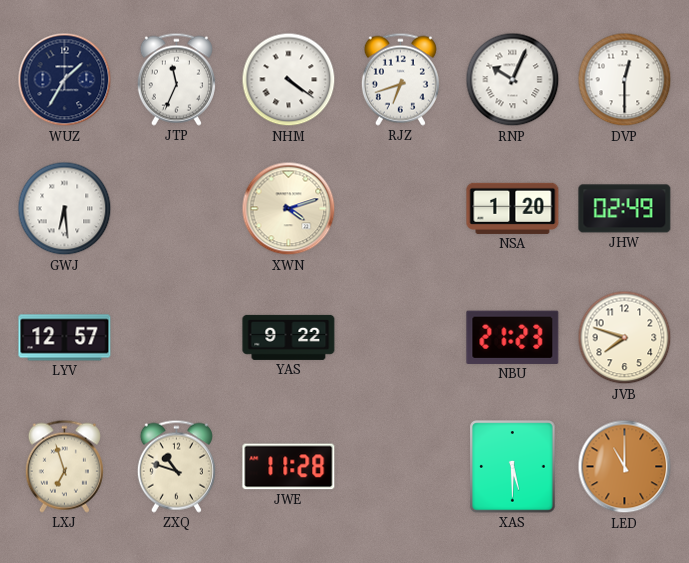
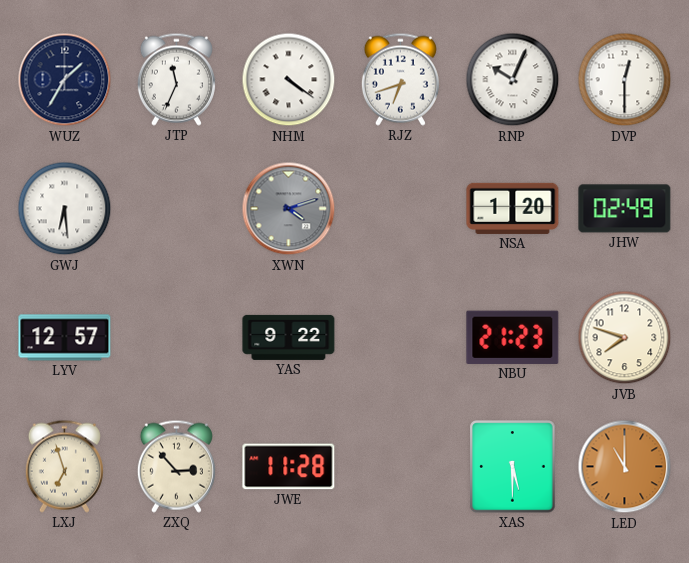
XWN dial: cream -> grey (289, 209)
ZXQ: 10:48 -> 2:53 (176, 466)
